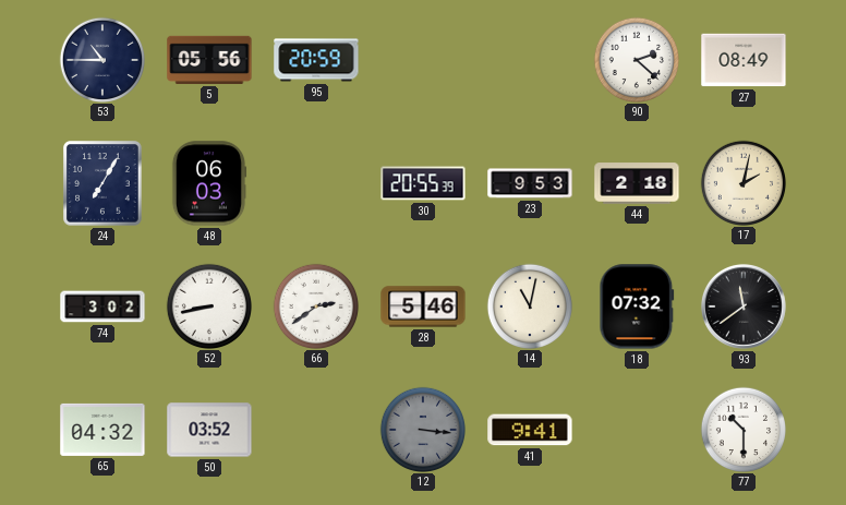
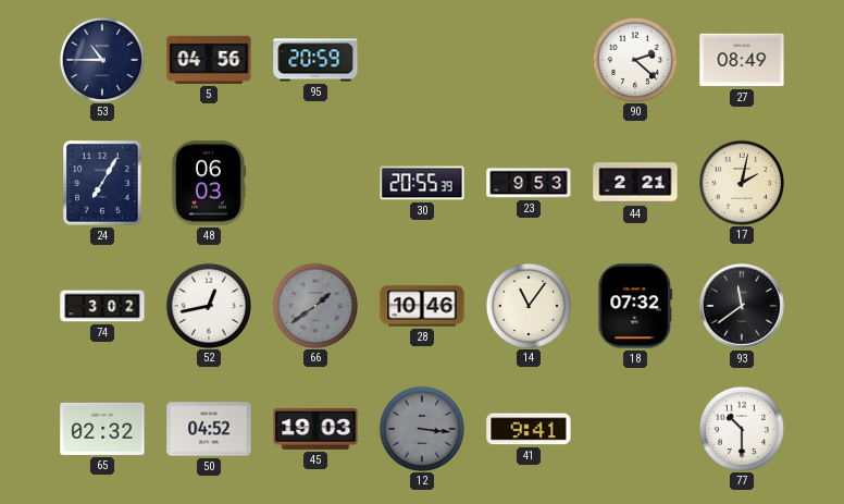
5: 05:56 -> 04:56 (209, 60)
44: 2:18 -> 2:21 (635, 183)
52: 8:43 -> 12:43 (208, 305)
66: 2:39 -> 1:39 (314, 305)
66 dial: white -> grey (314, 305)
28: 5:46 -> 10:46 (422, 306)
14: 11:02 -> 11:06 (527, 305)
65: 04:32 -> 02:32 (102, 429)
50: 03:52 -> 04:52 (209, 429)
45: none -> 19:03 (315, 429)
